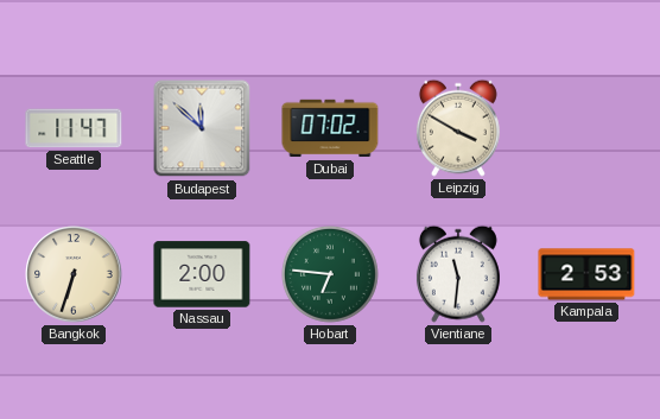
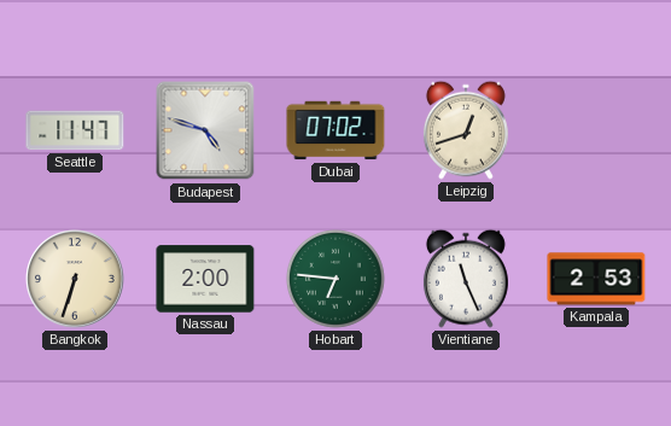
Budapest: 11:52 -> 4:48 (205, 130)
Leipzig: 3:50 -> 12:42 (466, 130)
Vientiane: 11:31 -> 11:26 (466, 279)
